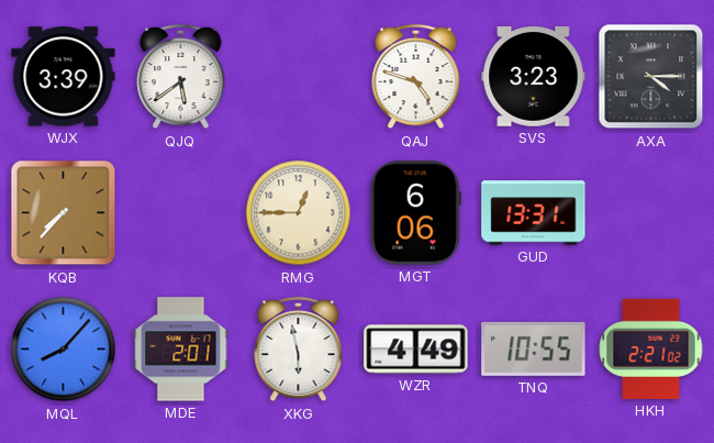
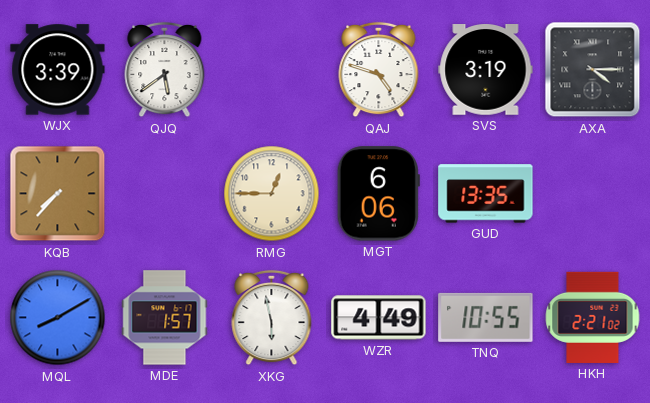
SVS: 3:23 -> 3:19 (486, 70)
GUD: 13:31 -> 13:35 (486, 194)
MQL: 8:07 -> 8:10 (58, 318)
MDE: 2:01 -> 1:57 (165, 318)
